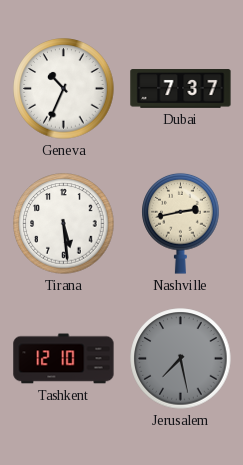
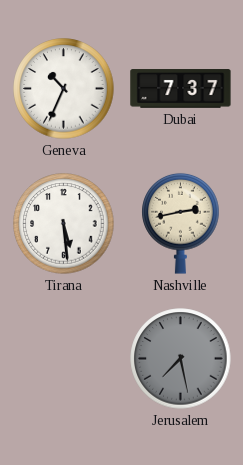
Tashkent: 12:10 -> none (64, 359)
